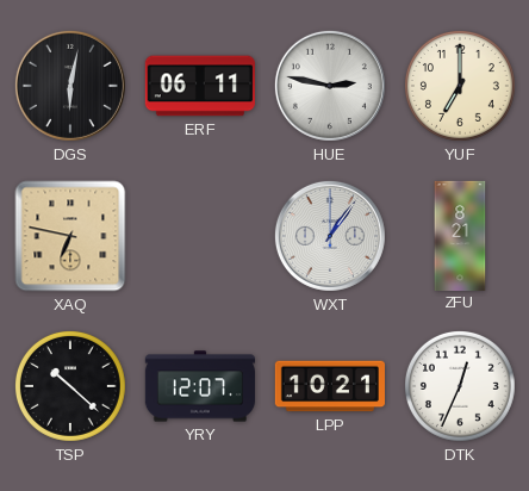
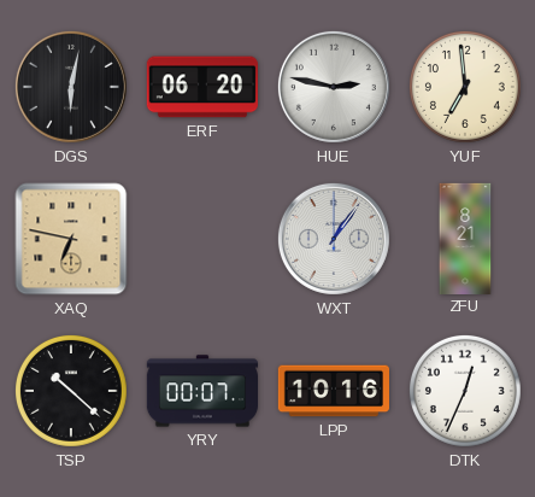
ERF: 06:11 -> 06:20 (202, 87)
YUF: 7:00 -> 6:59 (465, 87)
YRY: 12:07 -> 00:07 (201, 391)
LPP: 10:21 -> 10:16 (333, 391)
